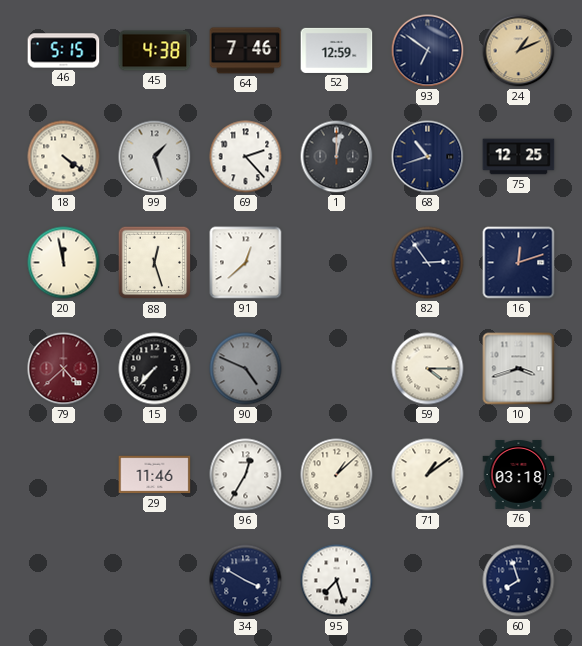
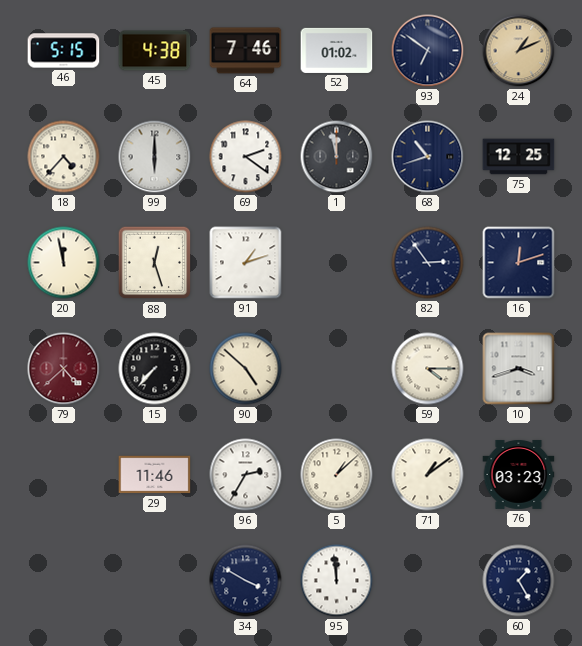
52: 12:59 -> 01:02 (337, 50)
18: 4:21 -> 4:37 (64, 157)
99: 1:27 -> 6:00 (155, 157)
69: 2:23 -> 2:21 (246, 157)
1: 12:02 -> 11:58 (337, 157)
91: 12:38 -> 1:12 (246, 263)
90: 4:49 -> 4:52 (246, 369)
90 dial: grey -> cream (246, 369)
96: 12:35 -> 2:35 (246, 475)
76: 03:18 -> 03:23 (519, 474)
95: 7:27 -> 11:59 (337, 581)
60: 7:57 -> 1:25 (519, 581)
